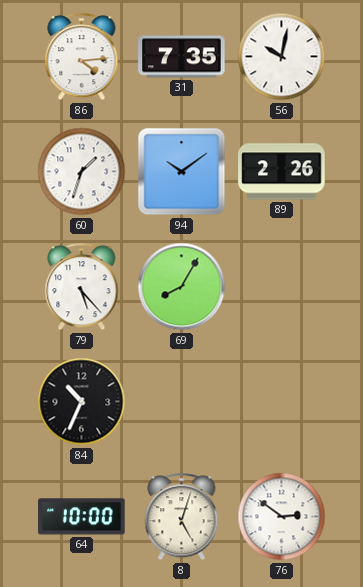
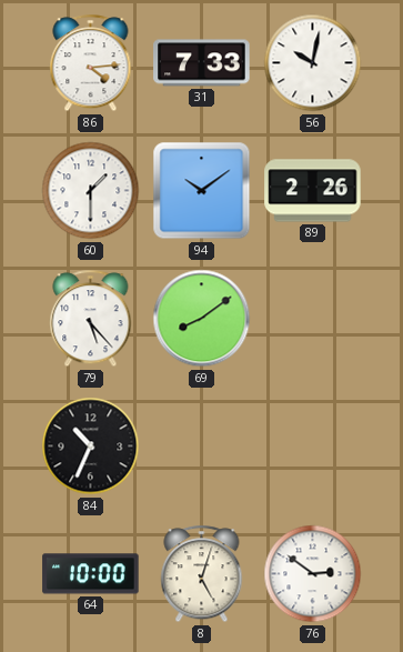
31: 7:35 -> 7:33 (202, 63)
60: 1:33 -> 1:30 (91, 191)
69: 8:05 -> 8:09 (202, 319)
